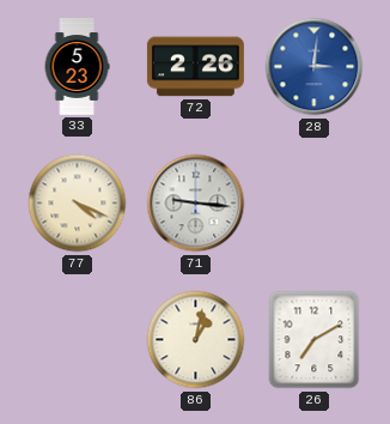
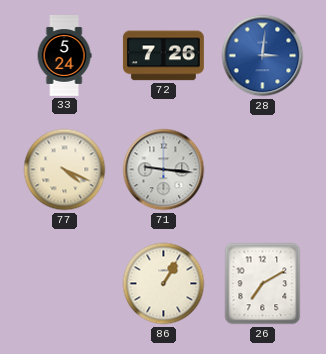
33: 5:23 -> 5:24 (64, 56)
72: 2:26 -> 7:26 (163, 56)
86: 1:02 -> 1:05 (164, 284)
